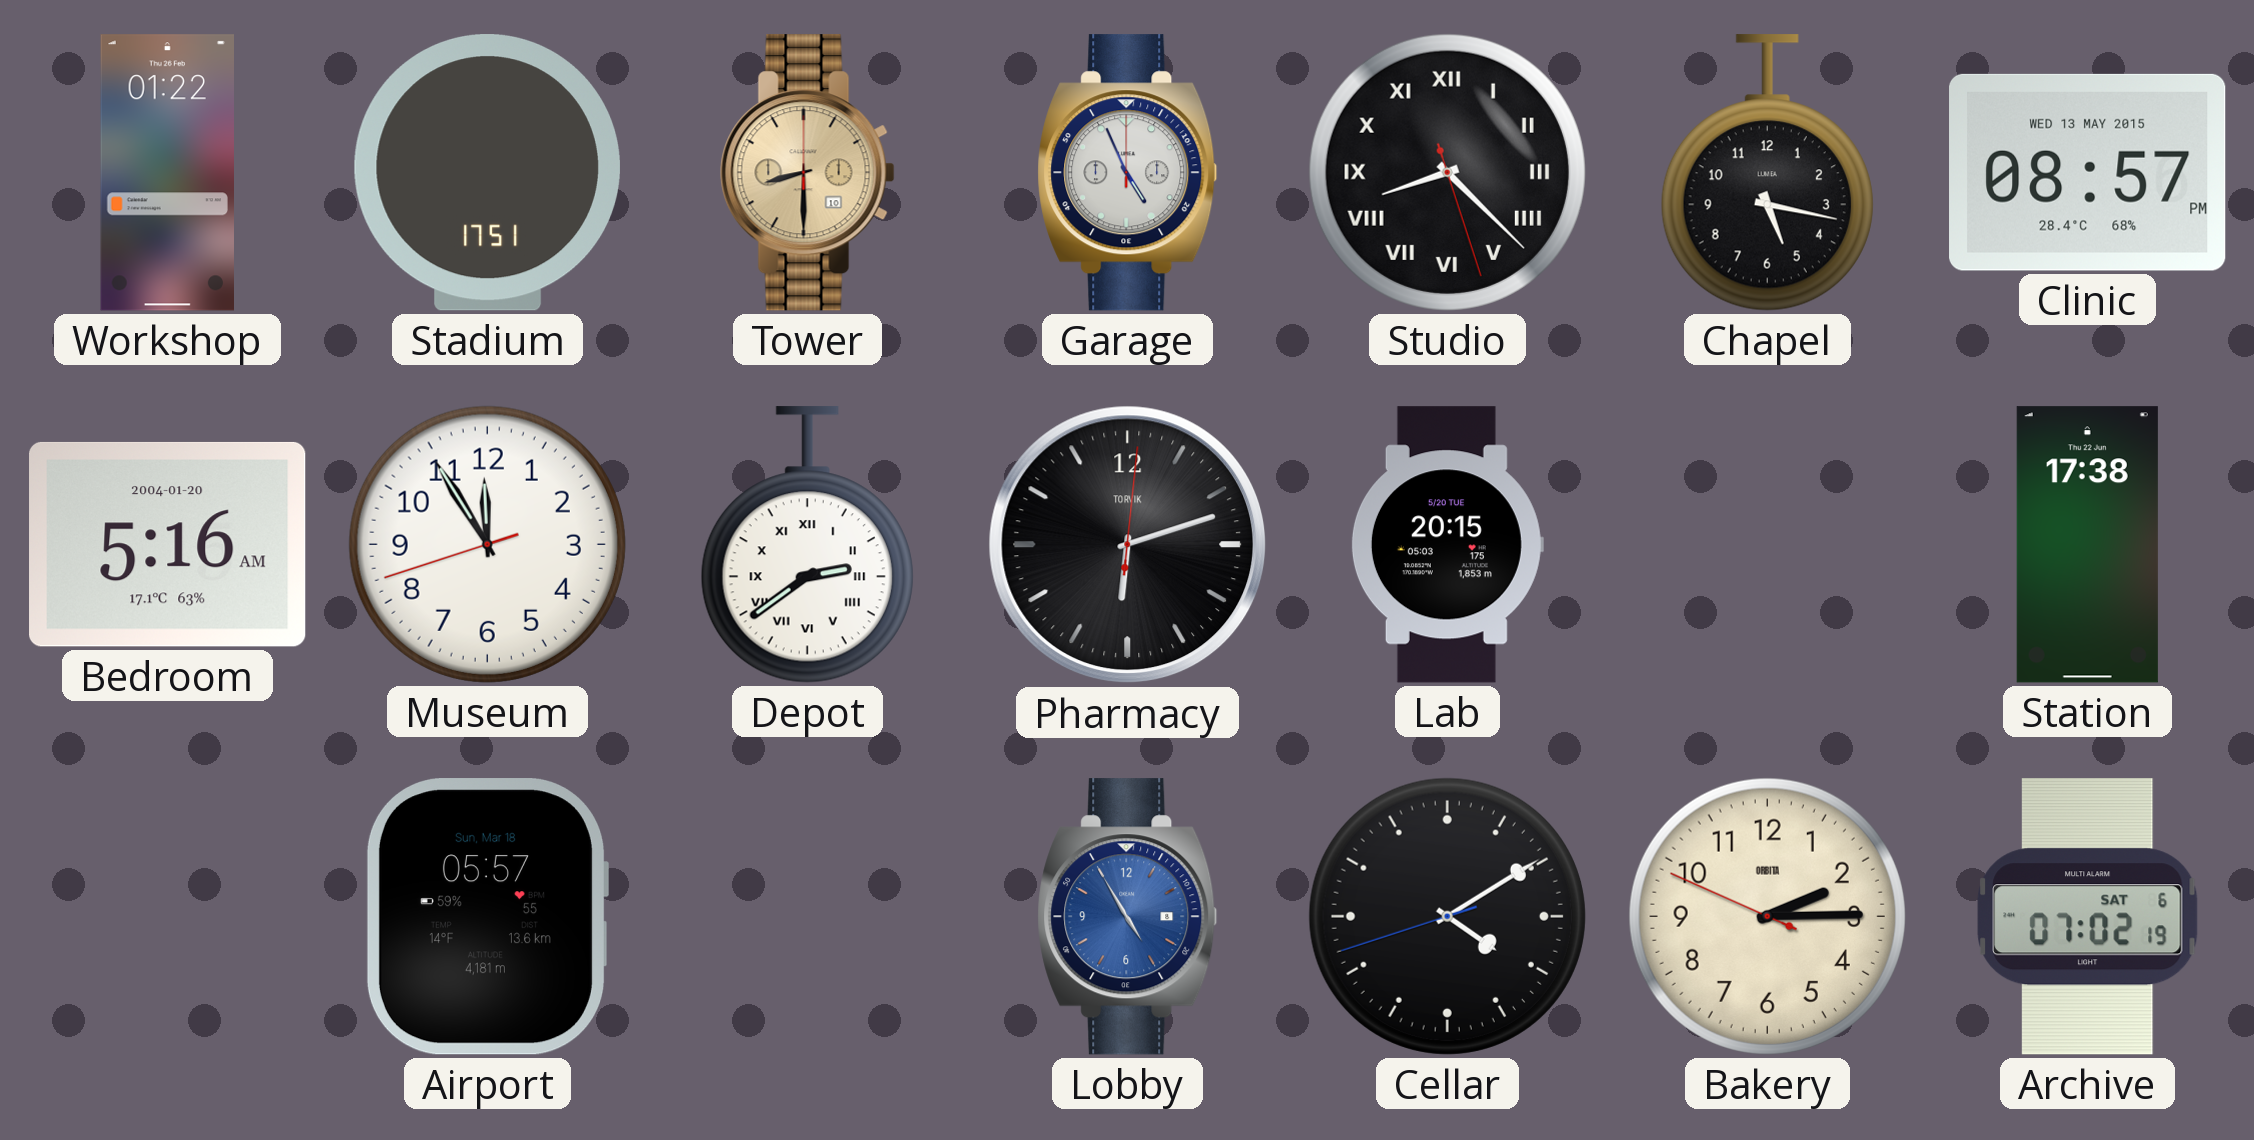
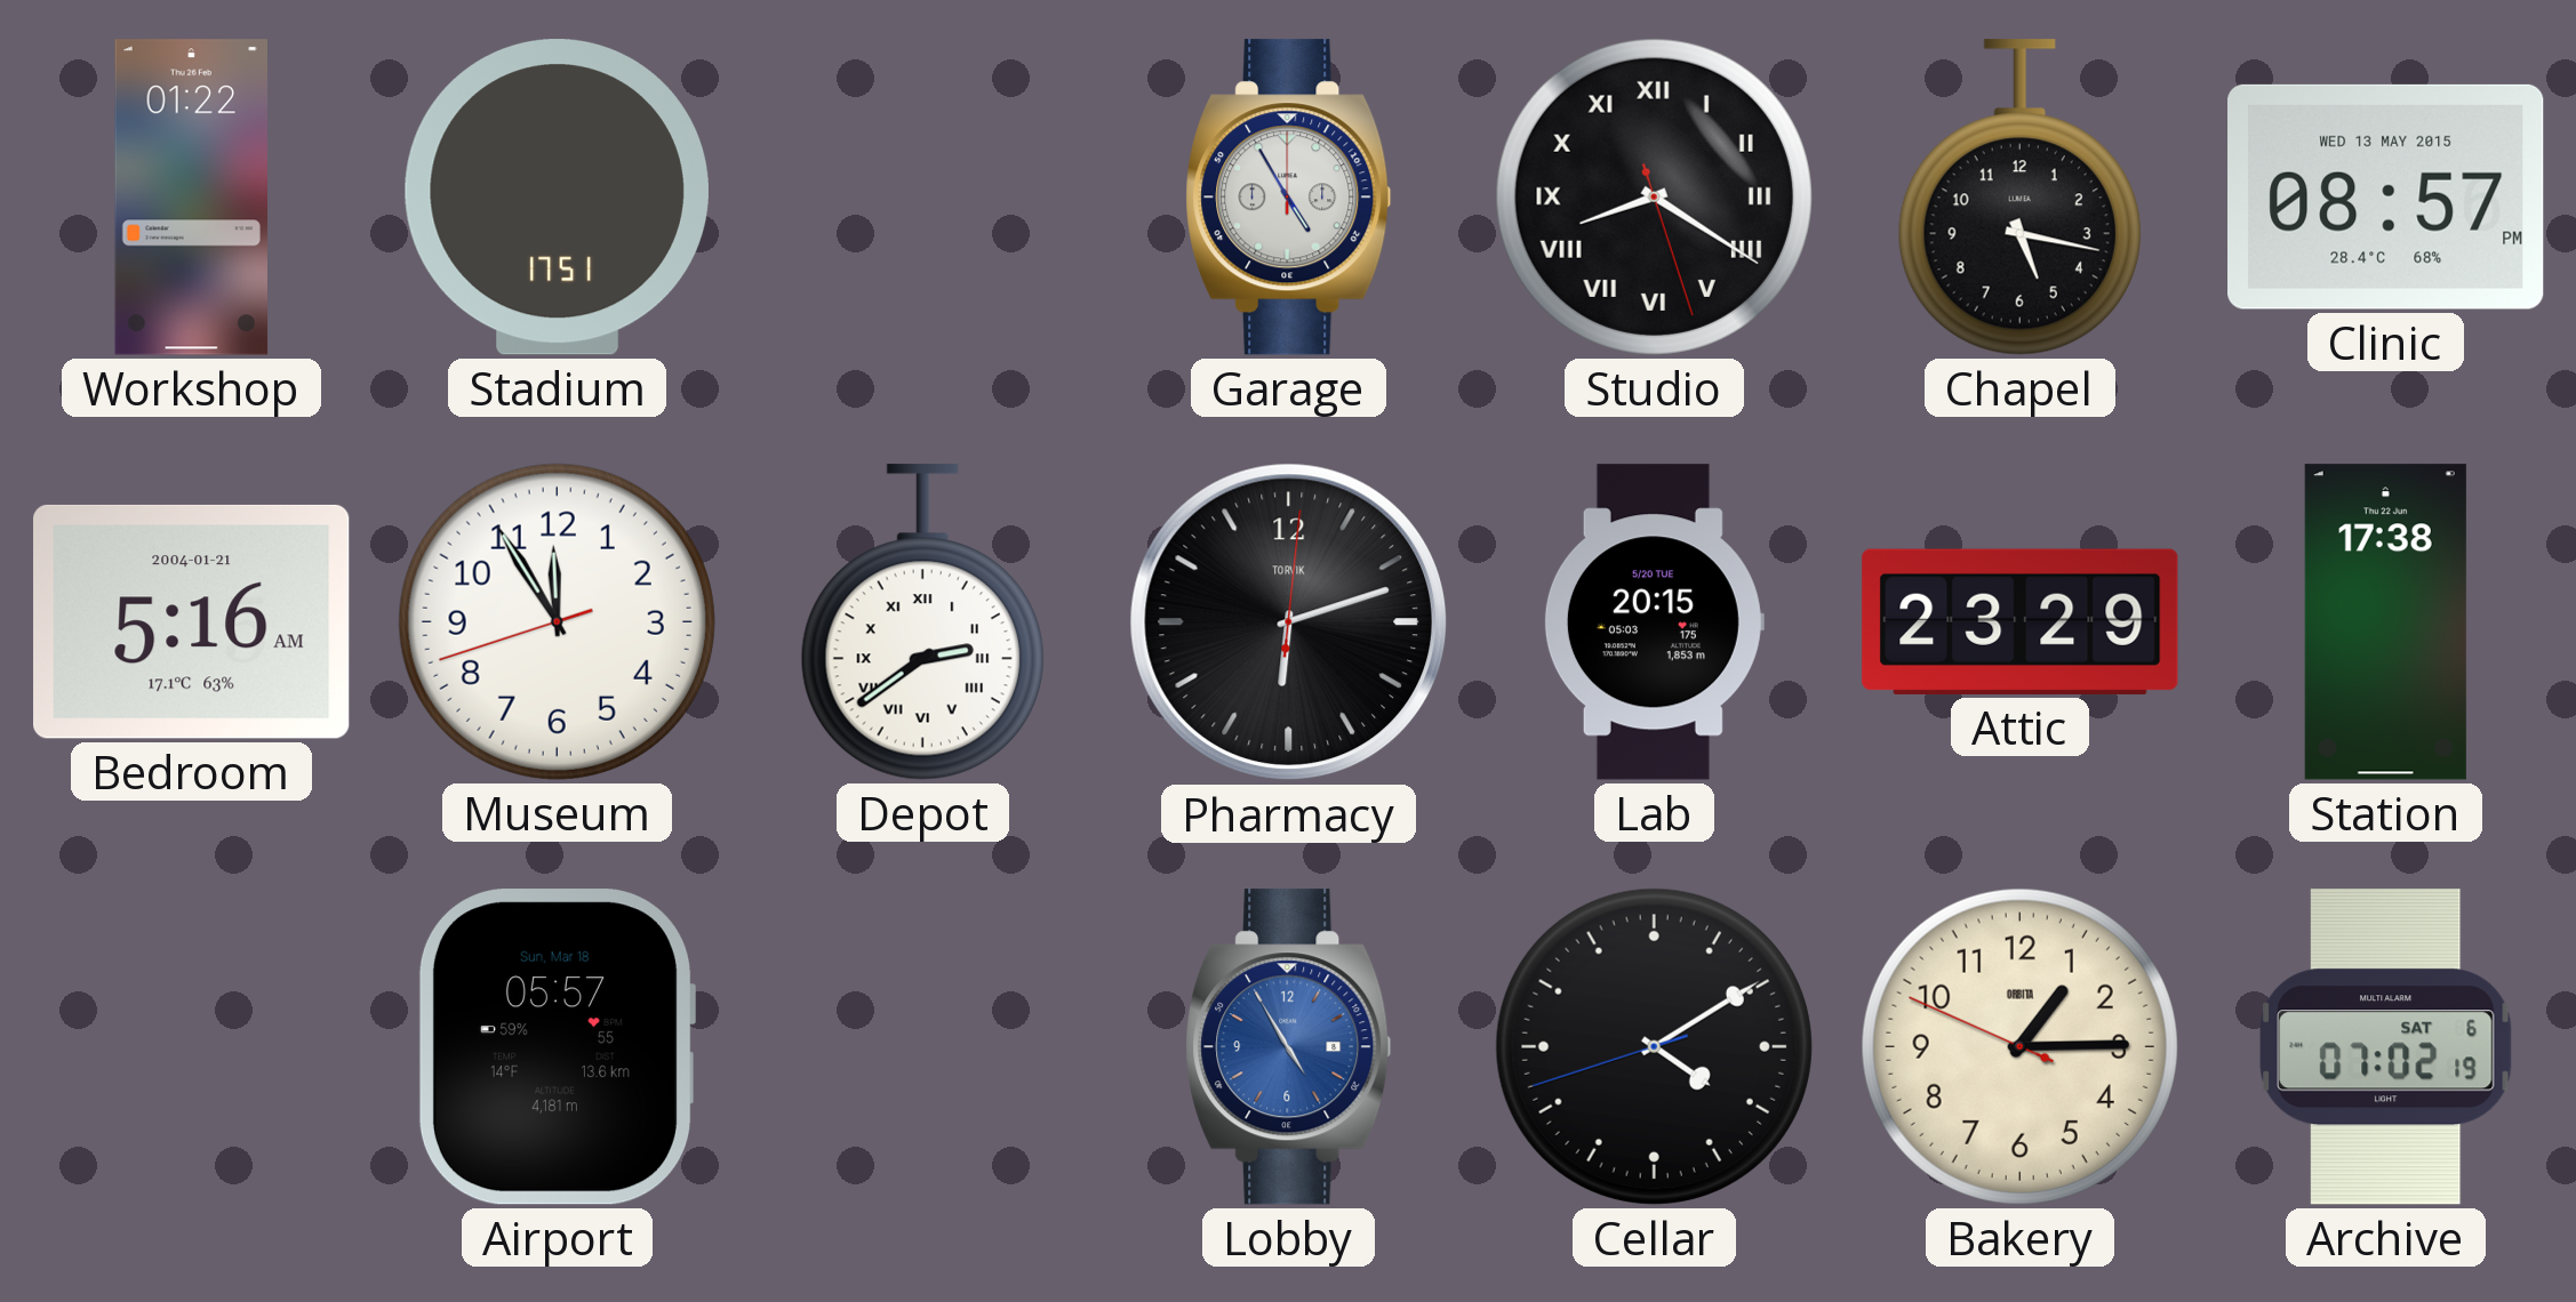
Tower: 8:30 -> none (807, 173)
Garage: 4:56 -> 4:55 (1289, 198)
Studio: 8:22 -> 8:20 (1654, 196)
Bedroom date: 2004-01-20 -> 2004-01-21 (192, 621)
Attic: none -> 23:29 (2021, 621)
Bakery: 2:14 -> 1:14 (2019, 1046)
